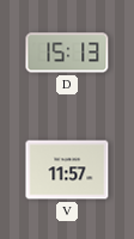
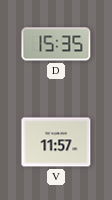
D: 15:13 -> 15:35 (56, 44)
